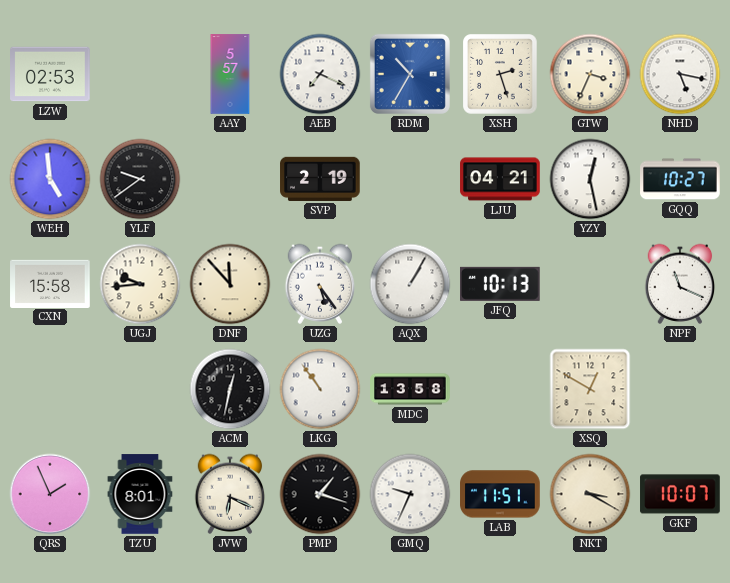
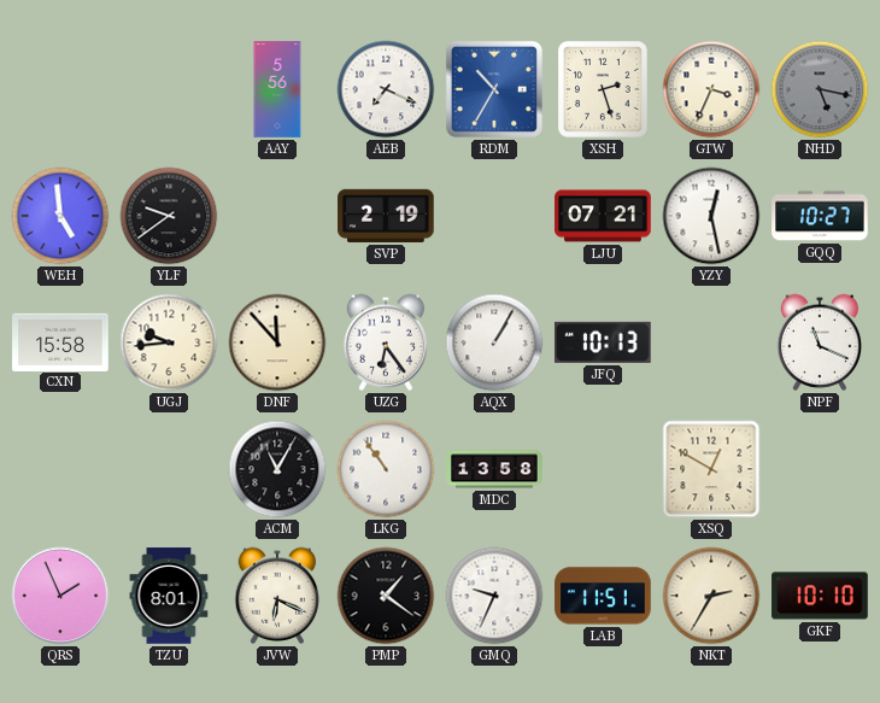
LZW: 02:53 -> none (50, 74)
AAY: 5:57 -> 5:56 (277, 89)
NHD dial: white -> grey (820, 89)
LJU: 04:21 -> 07:21 (603, 216)
UZG: 5:24 -> 6:24 (386, 342)
ACM: 12:32 -> 11:05 (277, 469)
PMP: 1:18 -> 1:21 (386, 596)
NKT: 3:20 -> 2:35 (711, 596)
GKF: 10:07 -> 10:10 (820, 596)
